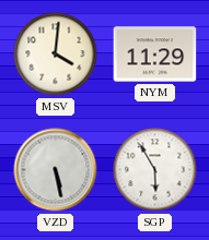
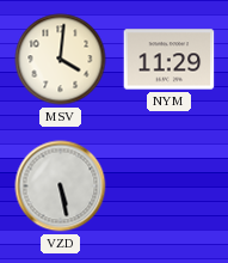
SGP: 5:55 -> none (155, 170)
